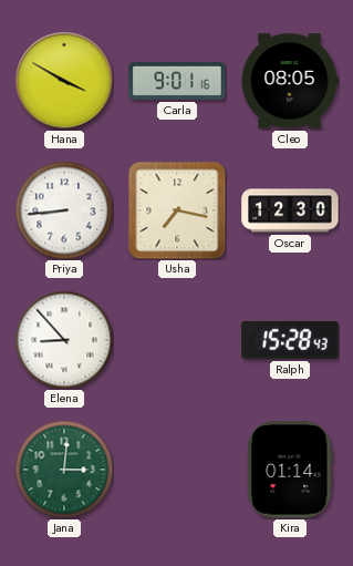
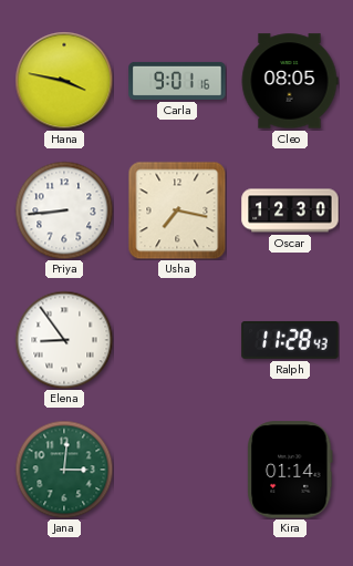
Hana: 3:50 -> 3:47 (64, 81)
Elena: 8:53 -> 8:54 (64, 340)
Ralph: 15:28 -> 11:28 (290, 340)
